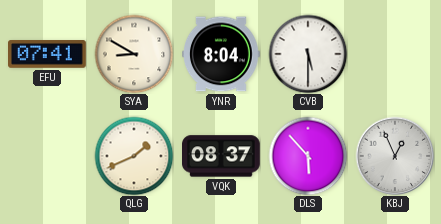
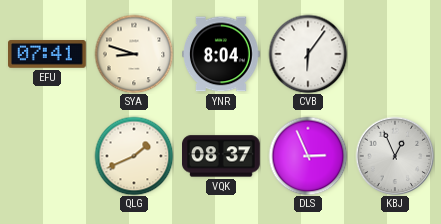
SYA: 8:50 -> 8:48 (134, 54)
CVB: 5:30 -> 6:06 (308, 54)
DLS: 5:53 -> 2:56 (308, 156)
